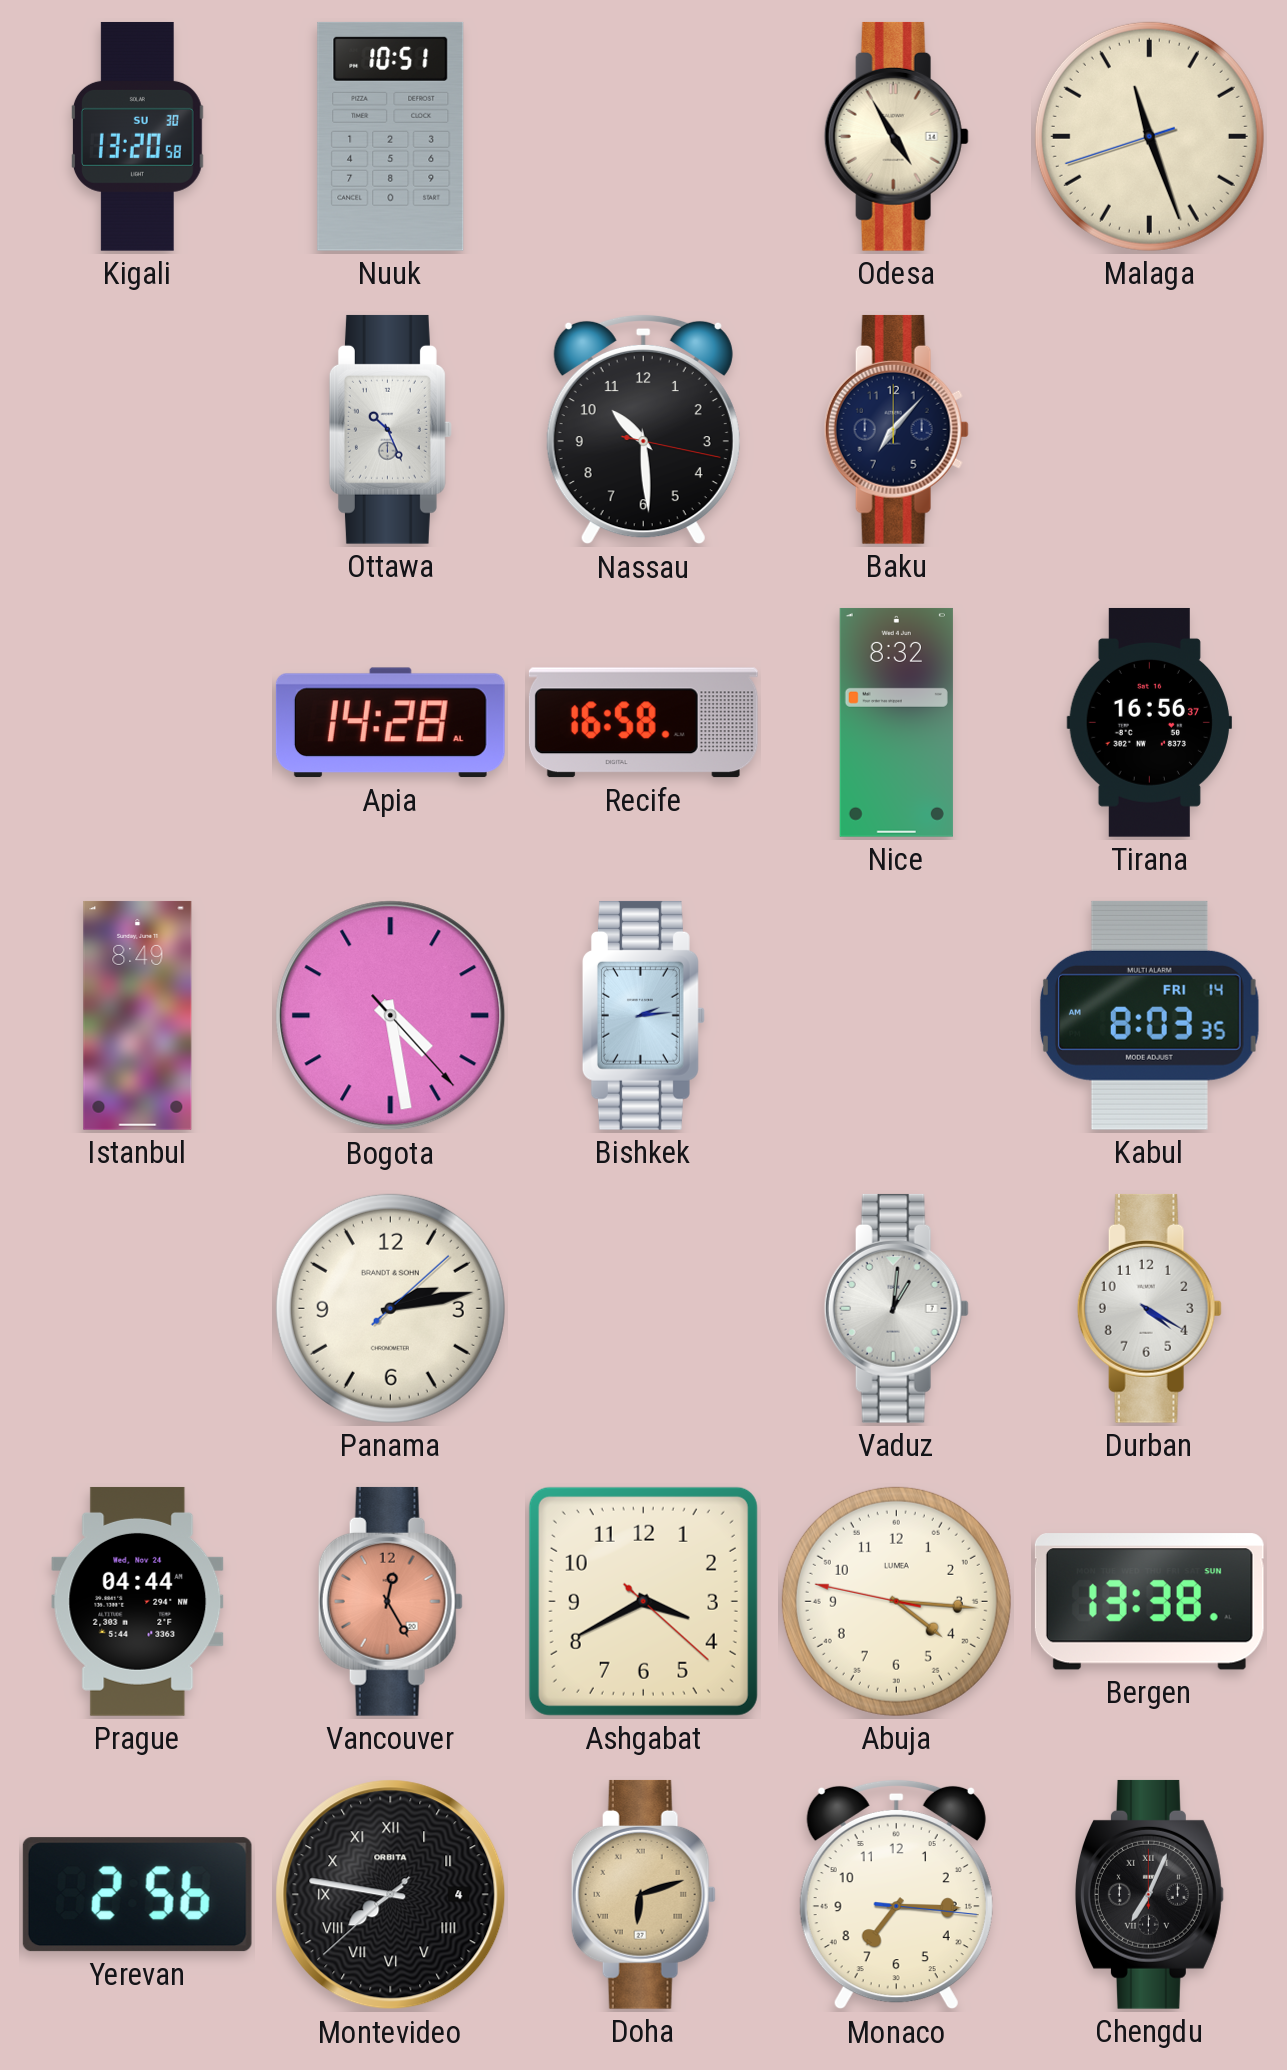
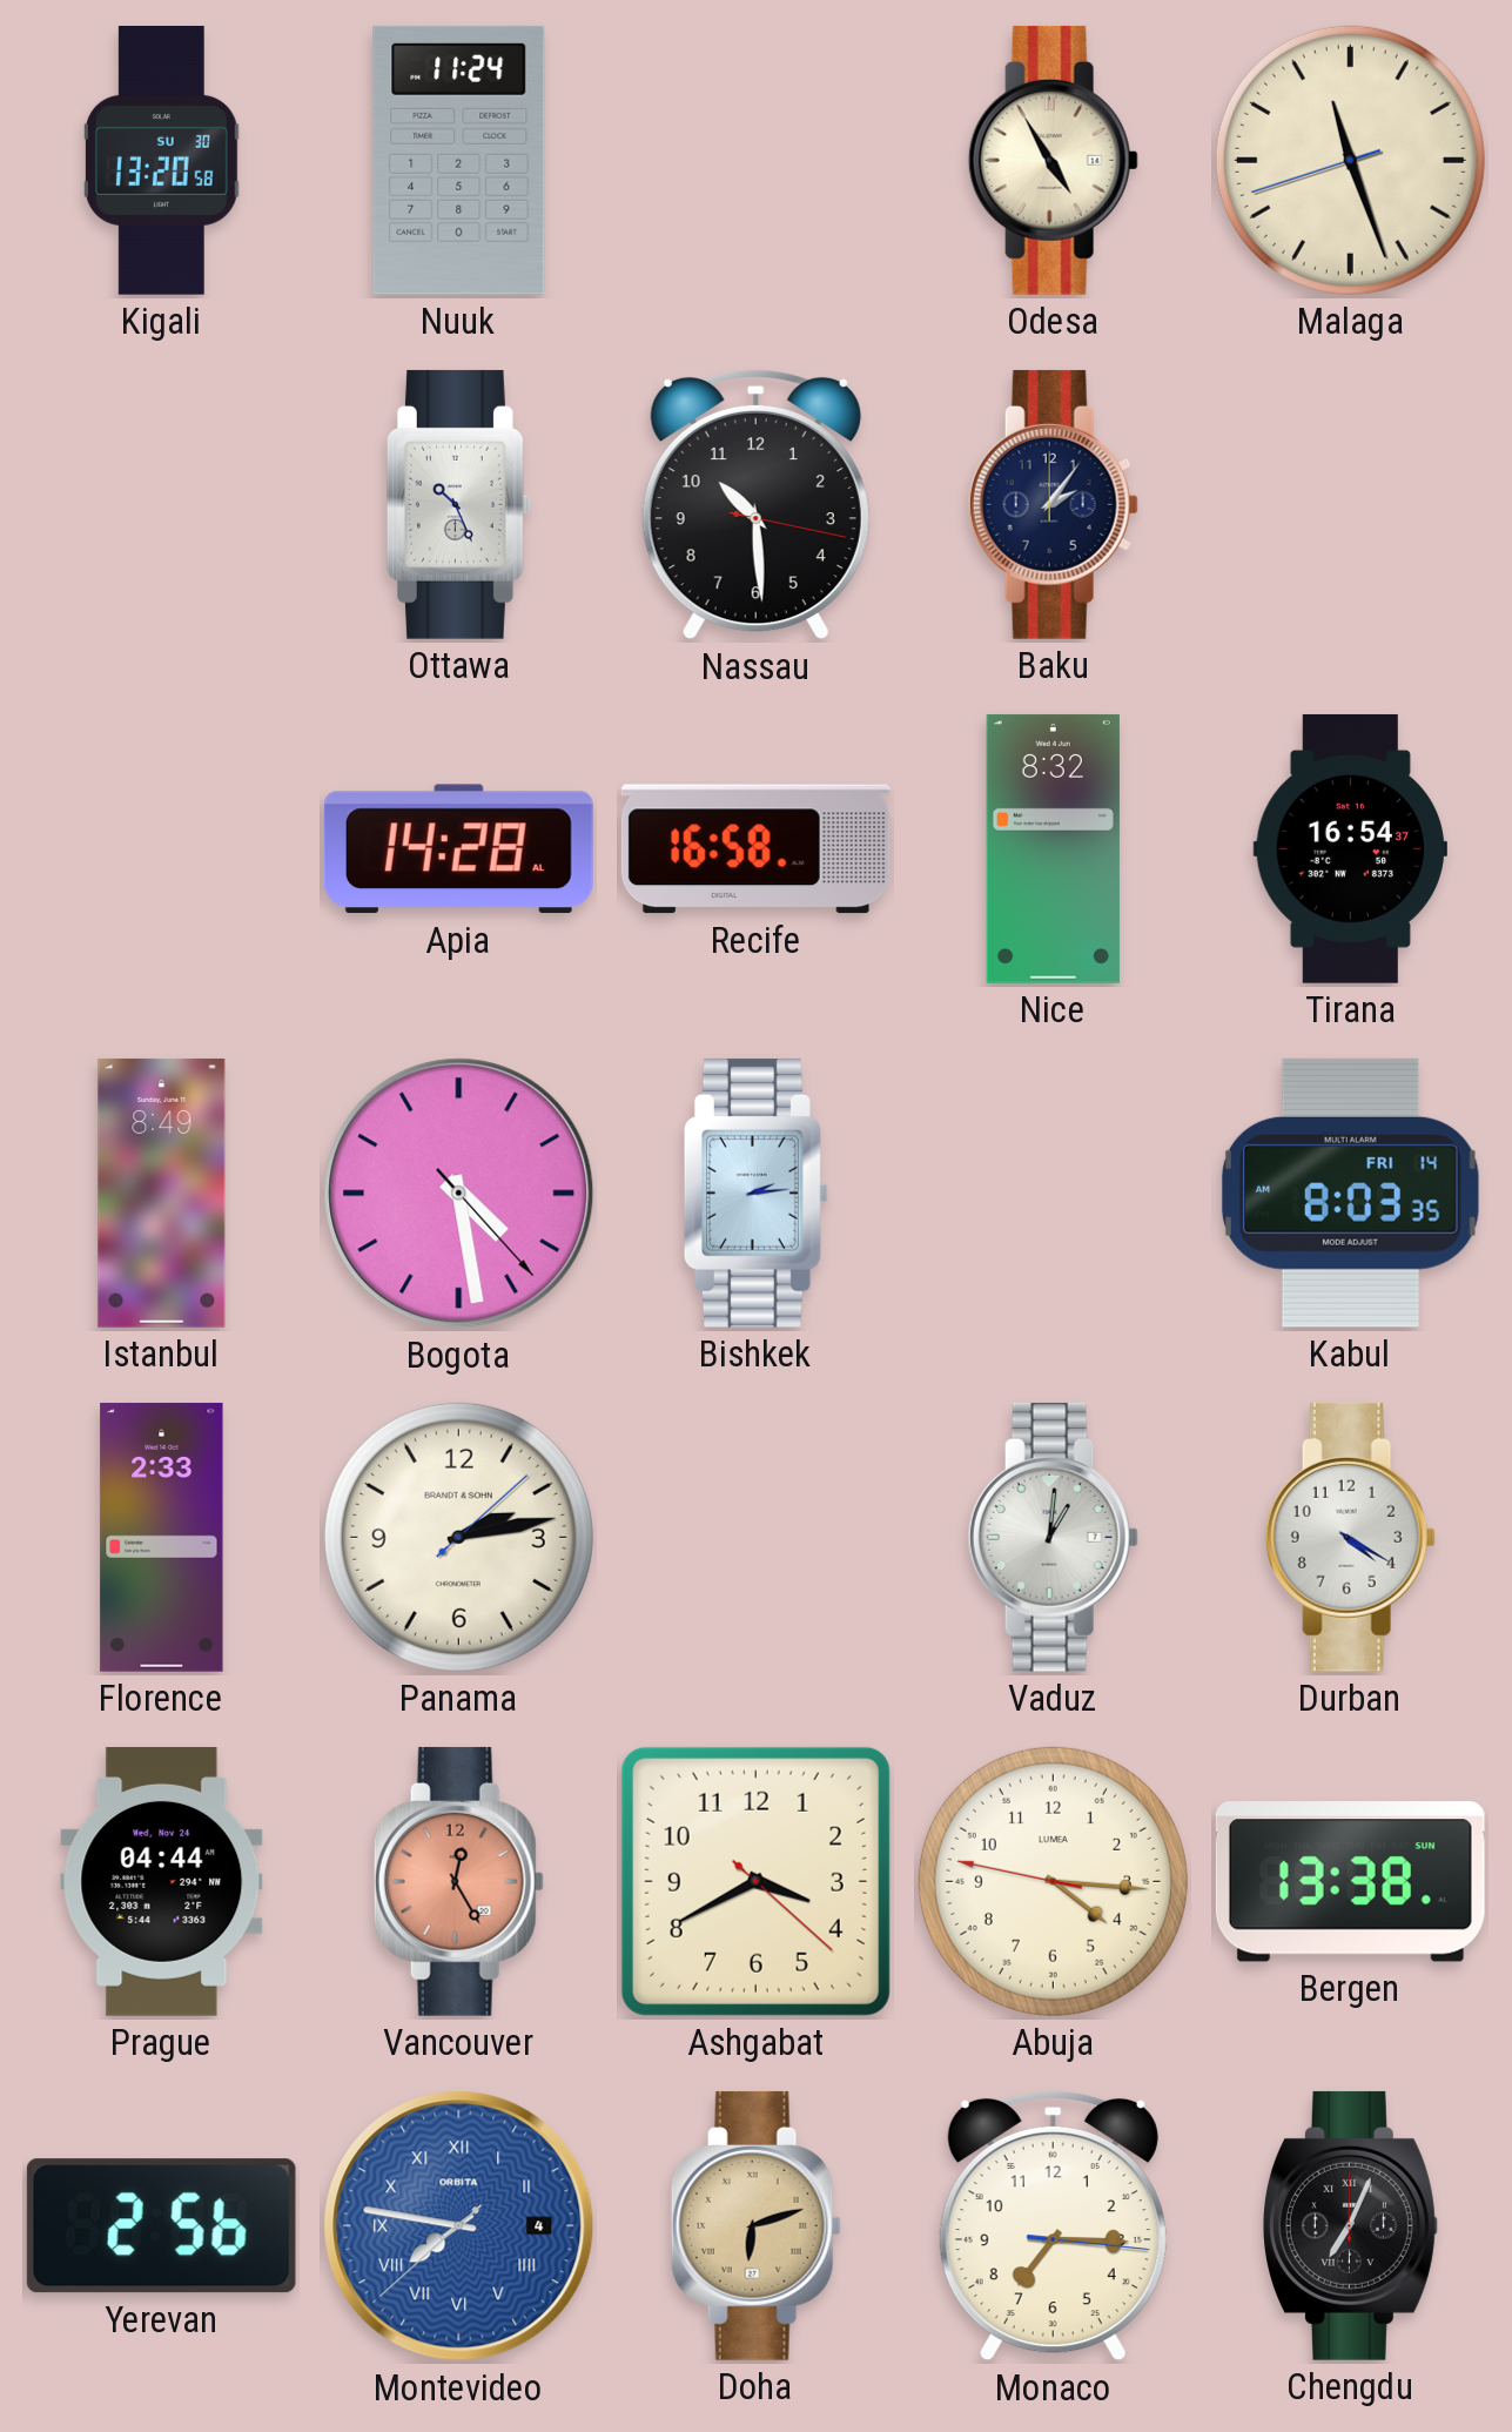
Nuuk: 10:51 -> 11:24 (459, 160)
Baku: 7:07 -> 2:06 (1053, 504)
Tirana: 16:56 -> 16:54 (1350, 848)
Florence: none -> 2:33 (162, 1537)
Montevideo dial: black -> blue (459, 2226)
